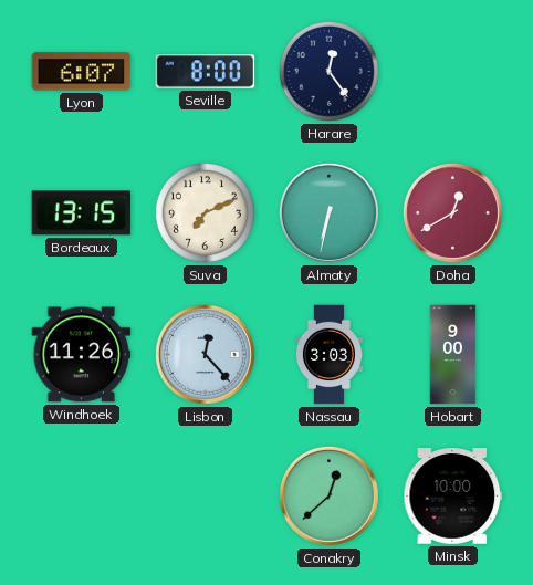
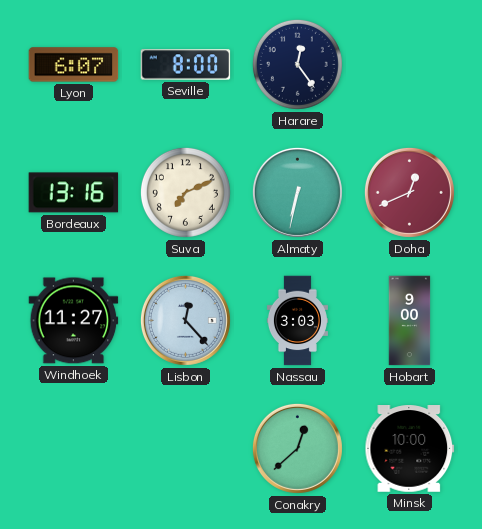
Bordeaux: 13:15 -> 13:16 (74, 193)
Doha: 12:40 -> 12:41 (409, 192)
Windhoek: 11:26 -> 11:27 (74, 321)
